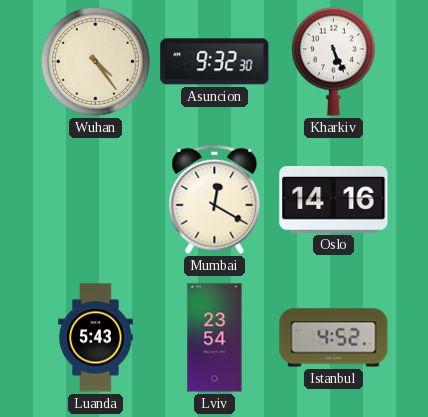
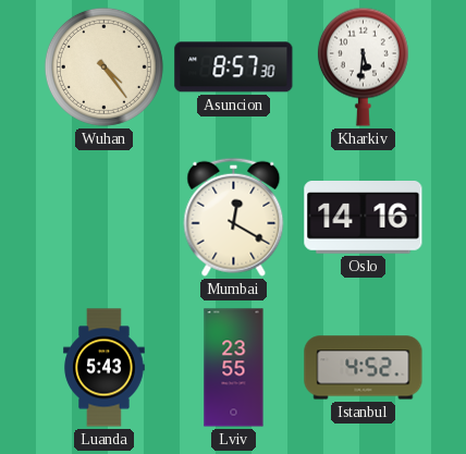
Asuncion: 9:32 -> 8:57 (234, 68)
Kharkiv: 5:26 -> 5:31 (363, 66)
Lviv: 23:54 -> 23:55 (234, 368)
